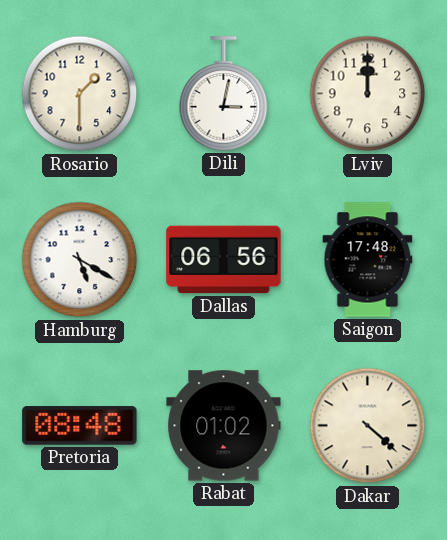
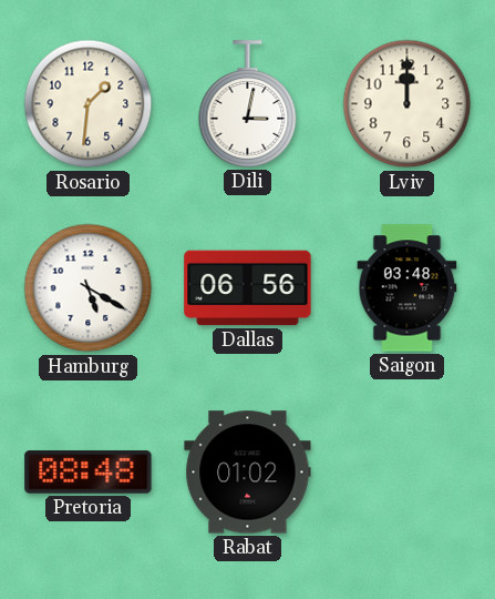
Rosario: 1:30 -> 1:31 (89, 104)
Saigon: 17:48 -> 03:48 (408, 288)
Dakar: 4:22 -> none (368, 426)
